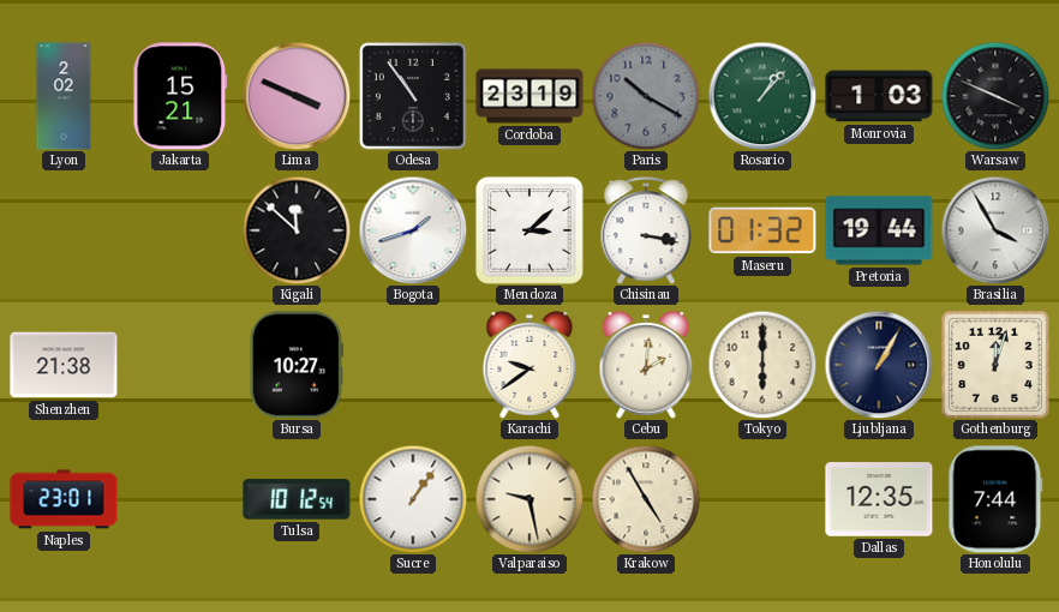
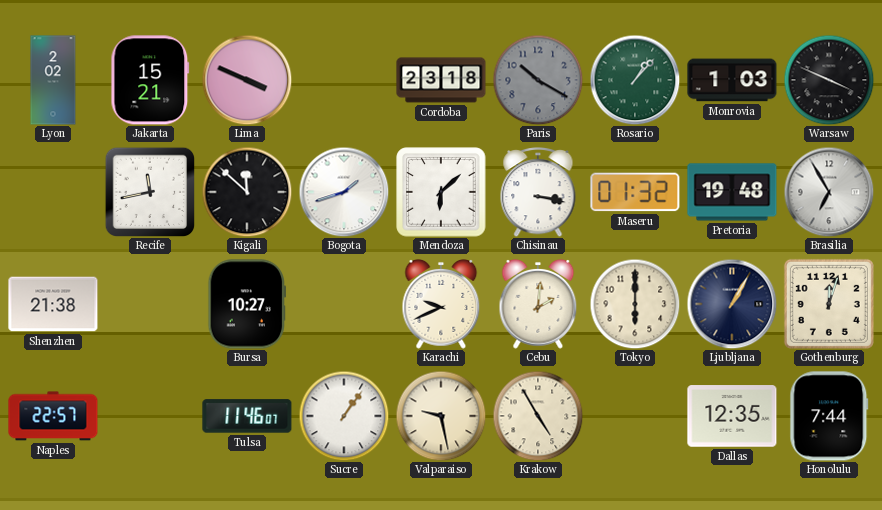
Odesa: 10:54 -> none (413, 96)
Cordoba: 23:19 -> 23:18 (441, 80)
Recife: none -> 11:43 (150, 192)
Mendoza: 3:08 -> 6:08 (441, 192)
Pretoria: 19:44 -> 19:48 (732, 192)
Brasilia: 3:55 -> 6:55 (829, 192)
Karachi: 9:39 -> 9:41 (441, 305)
Naples: 23:01 -> 22:57 (53, 416)
Tulsa: 10:12 -> 11:46 (247, 416)
